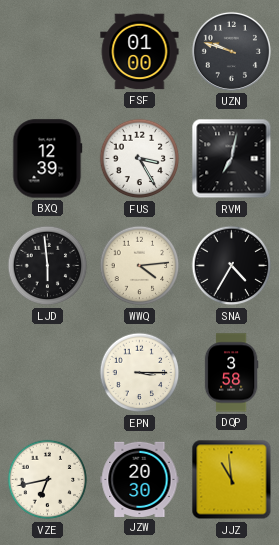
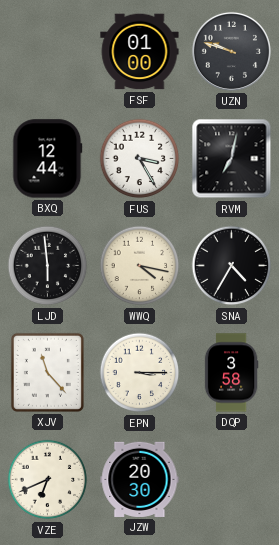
BXQ: 12:39 -> 12:44 (48, 159)
WWQ: 4:14 -> 4:17 (140, 266)
XJV: none -> 11:23 (47, 372)
VZE: 6:43 -> 6:41 (48, 480)
JJZ: 10:59 -> none (232, 480)
